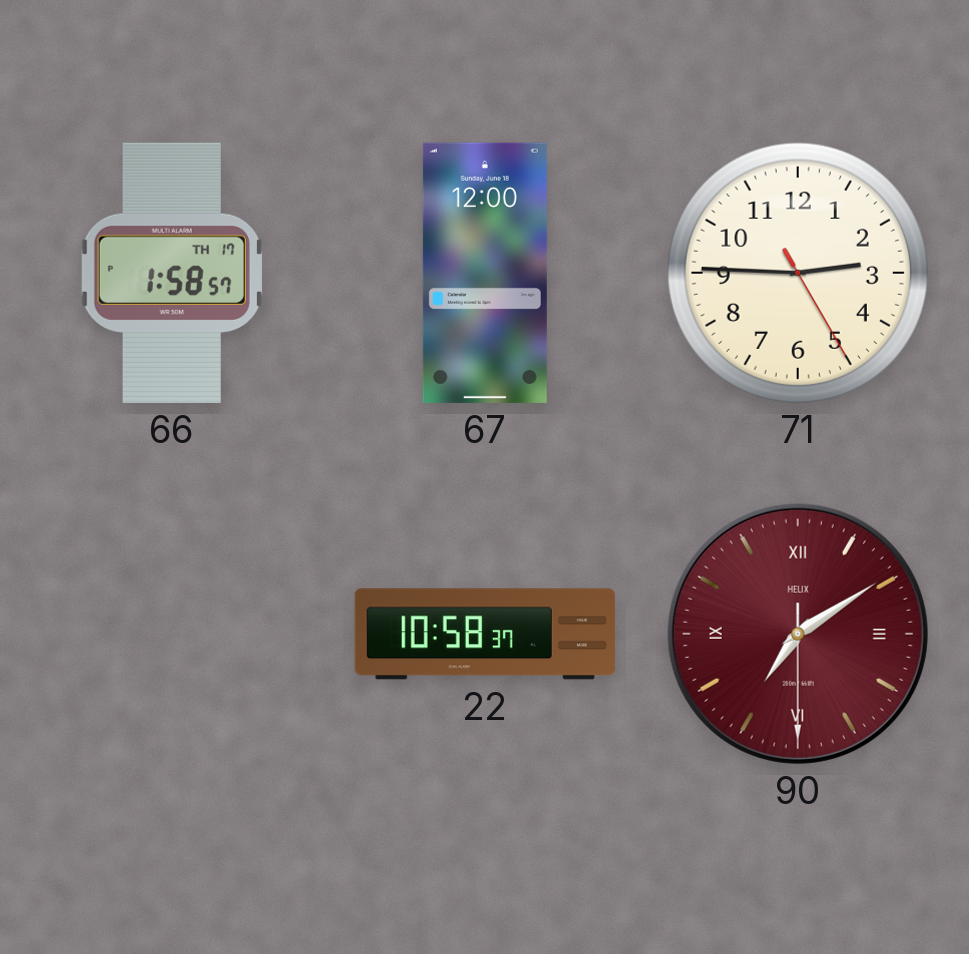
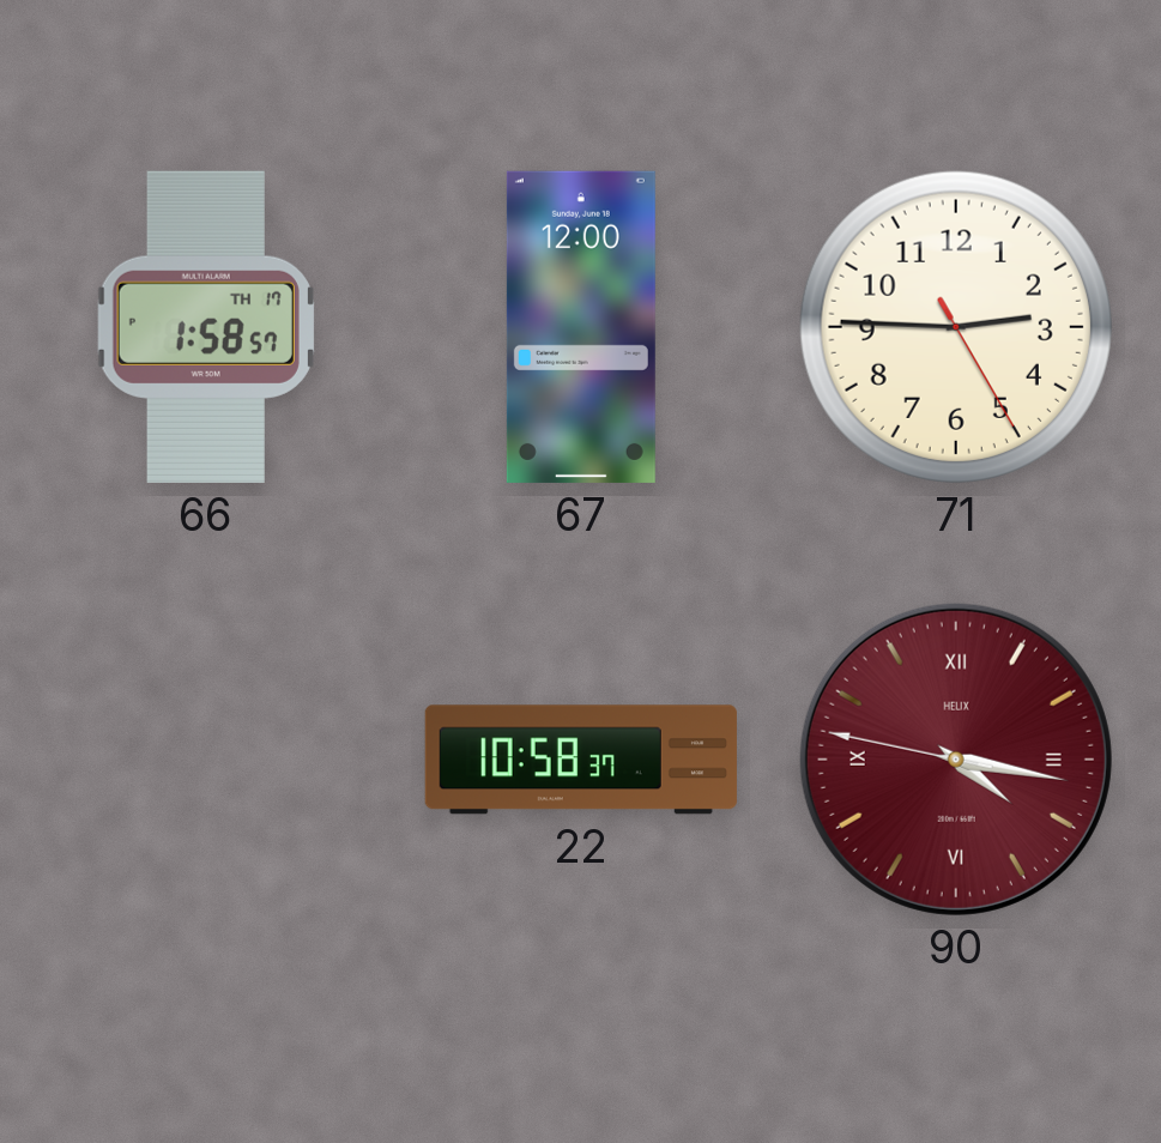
90: 7:09 -> 4:16 (956, 760)
